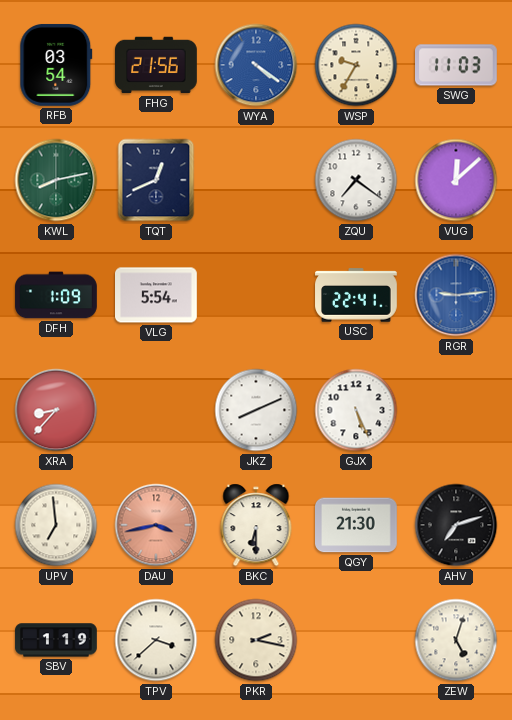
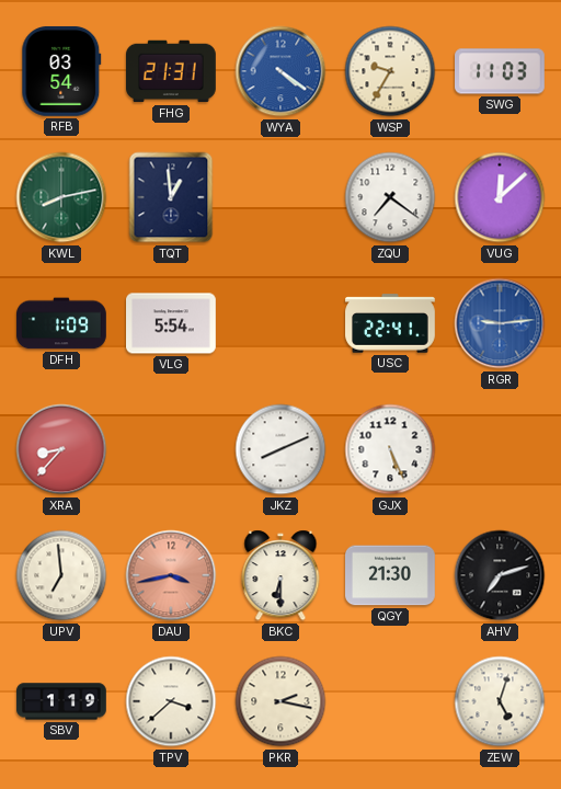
FHG: 21:56 -> 21:31 (172, 71)
TQT: 12:41 -> 12:59 (171, 197)
